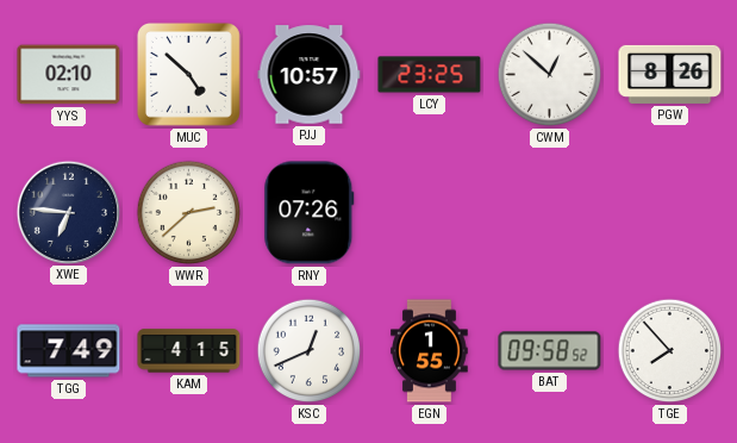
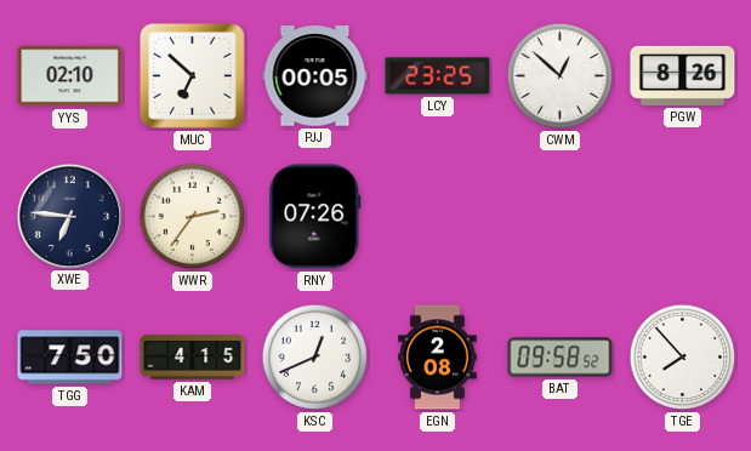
MUC: 4:52 -> 6:52 (192, 75)
PJJ: 10:57 -> 00:05 (315, 76)
WWR: 2:38 -> 2:36 (193, 217)
TGG: 7:49 -> 7:50 (70, 358)
EGN: 1:55 -> 2:08 (438, 358)
